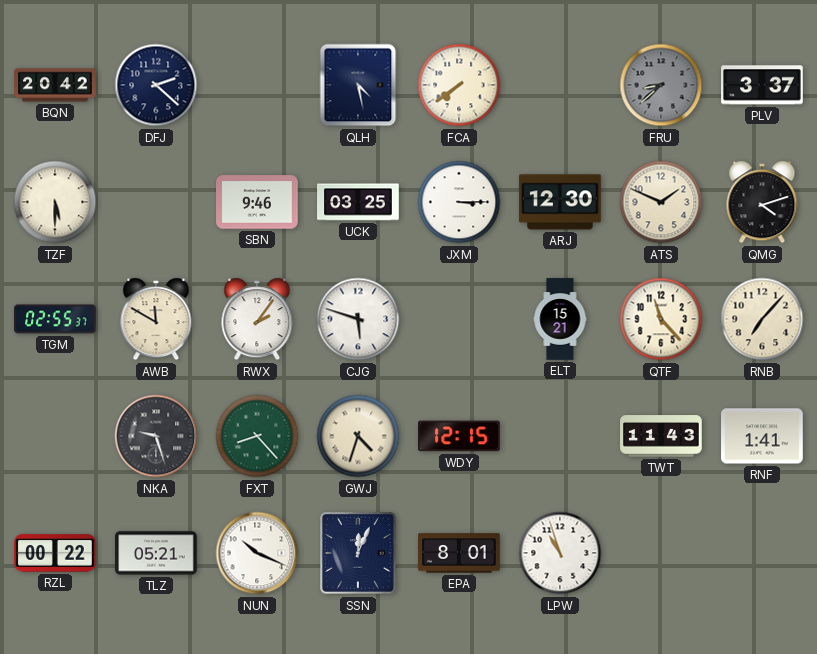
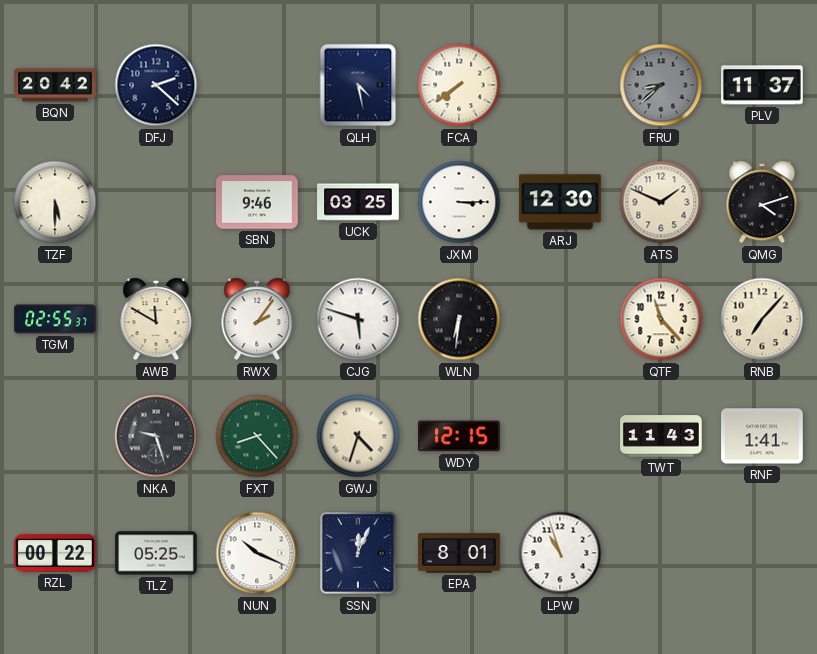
PLV: 3:37 -> 11:37 (762, 85)
WLN: none -> 6:31 (459, 319)
ELT: 15:21 -> none (560, 319)
TLZ: 05:21 -> 05:25 (156, 553)
